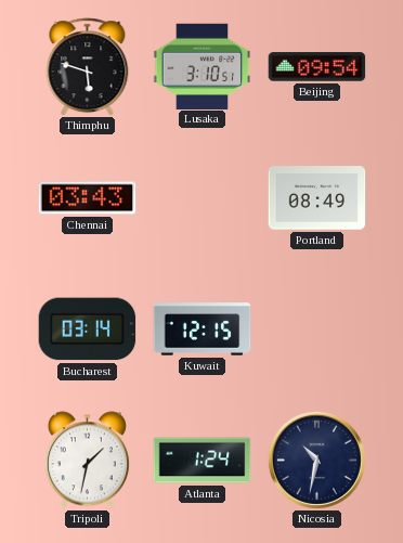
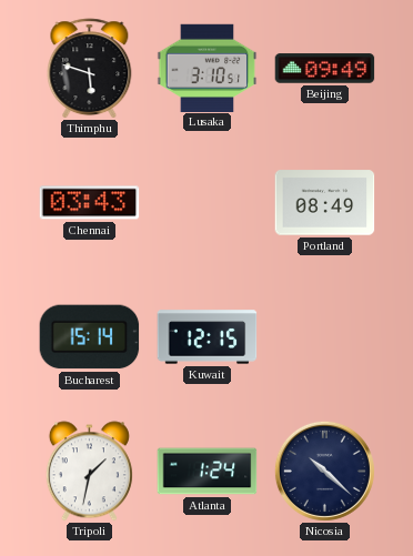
Beijing: 09:54 -> 09:49 (325, 69)
Bucharest: 03:14 -> 15:14 (90, 337)
Nicosia: 10:32 -> 10:22 (324, 471)
